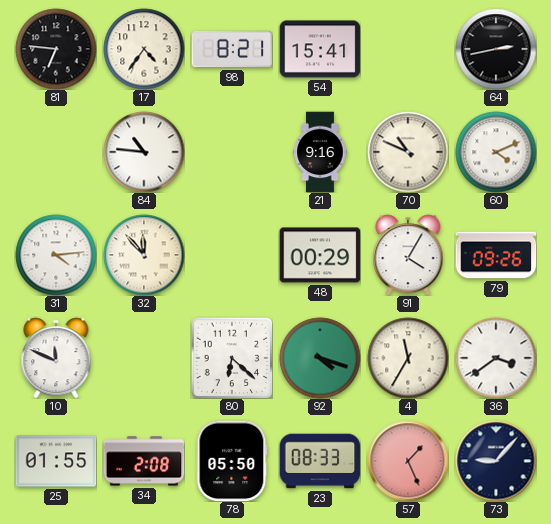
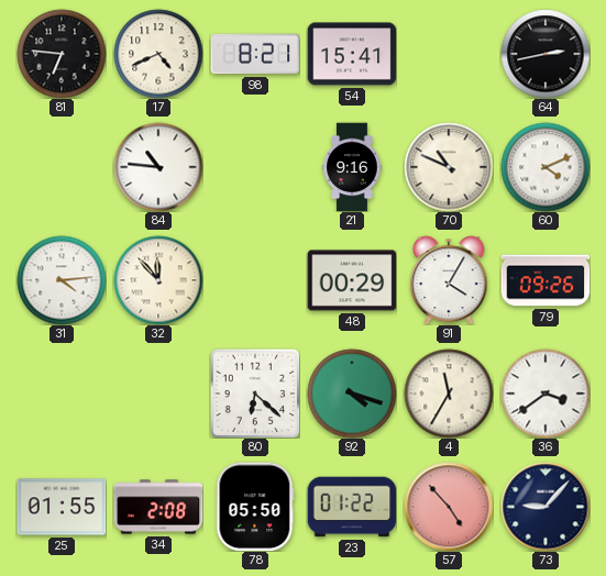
17: 4:36 -> 4:41 (158, 54)
10: 11:49 -> none (56, 358)
23: 08:33 -> 01:22 (352, 507)
57: 1:26 -> 4:53 (449, 507)
